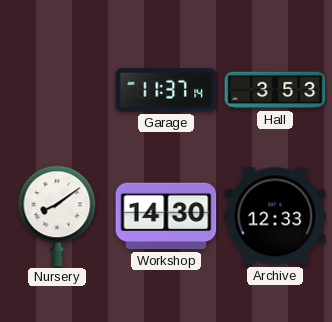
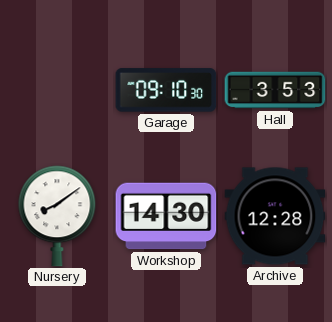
Garage: 11:37 -> 09:10 (166, 90)
Archive: 12:33 -> 12:28 (275, 216)
